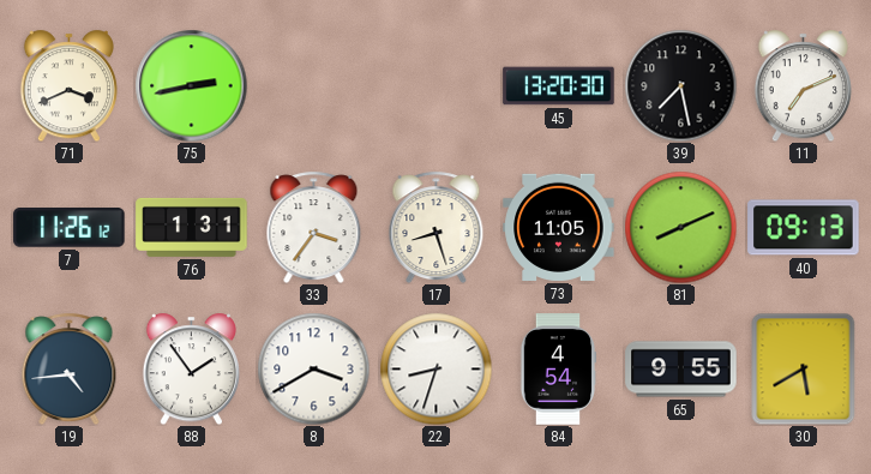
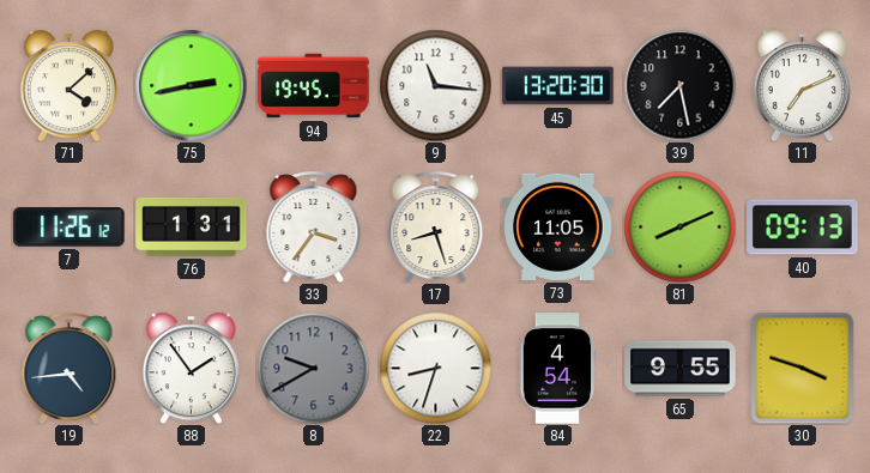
71: 3:41 -> 4:08 (68, 85)
94: none -> 19:45 (314, 86)
9: none -> 11:16 (435, 85)
8: 3:40 -> 9:40 (313, 368)
8 dial: white -> grey (313, 368)
30: 5:40 -> 3:48 (803, 368)
